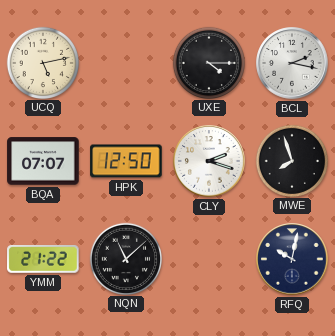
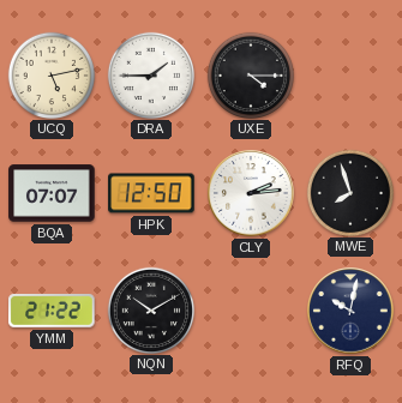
DRA: none -> 1:45 (150, 74)
BCL: 2:17 -> none (292, 63)
CLY: 2:18 -> 2:14 (251, 193)
NQN: 11:08 -> 10:10 (150, 309)
